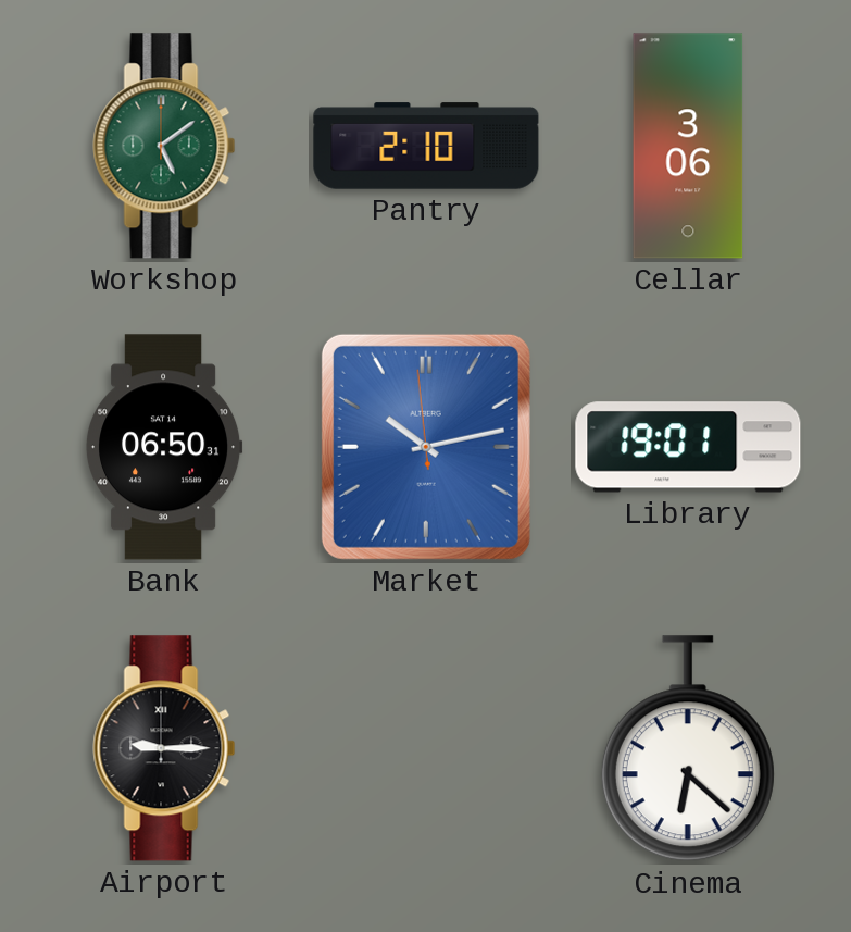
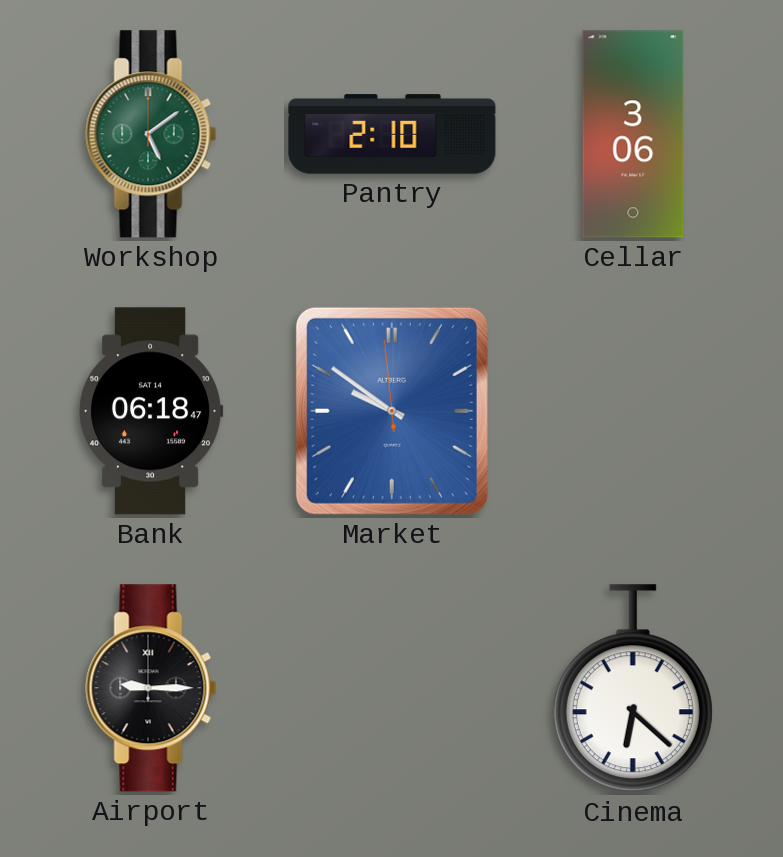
Bank: 06:50 -> 06:18 (151, 411)
Market: 10:12 -> 9:50 (392, 411)
Library: 19:01 -> none (688, 447)
